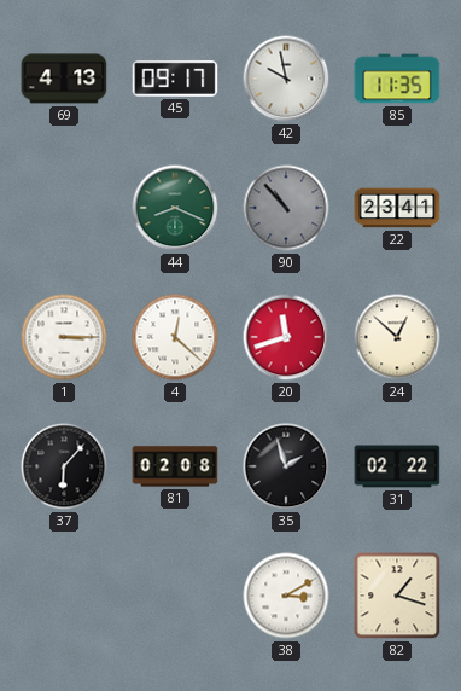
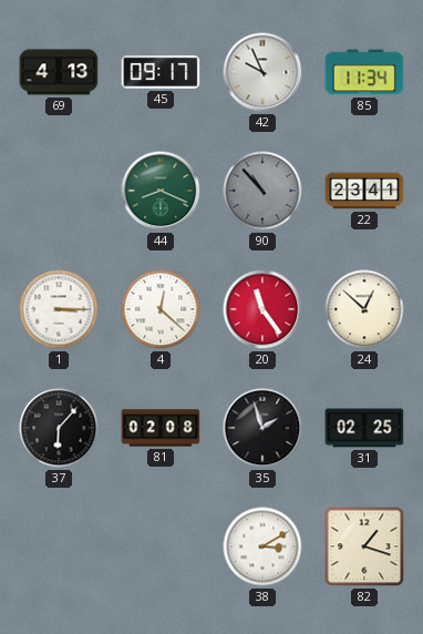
42: 9:58 -> 9:56 (262, 72)
85: 11:35 -> 11:34 (364, 72)
20: 11:42 -> 11:24 (262, 309)
31: 02:22 -> 02:25 (364, 428)
